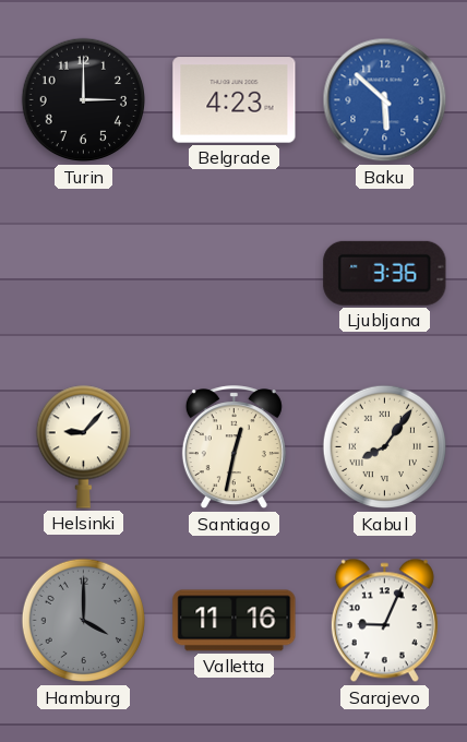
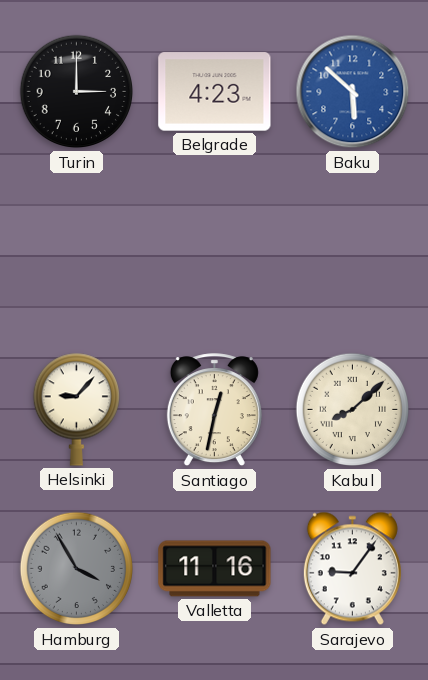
Ljubljana: 3:36 -> none (385, 273)
Kabul: 8:06 -> 8:08 (353, 410)
Hamburg: 4:00 -> 3:55 (77, 569)
Sarajevo: 9:04 -> 9:06 (352, 569)
